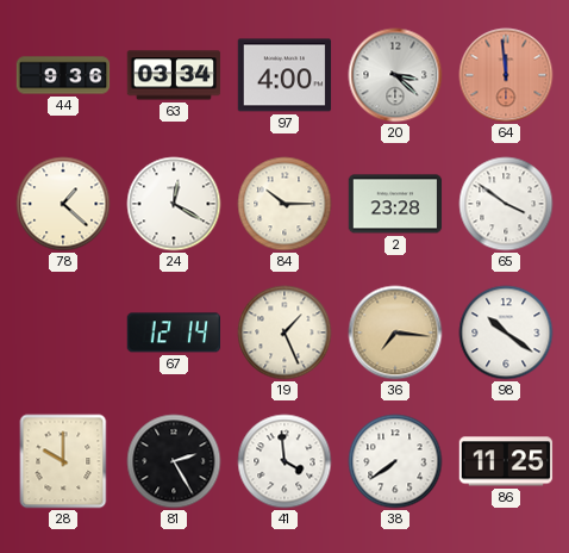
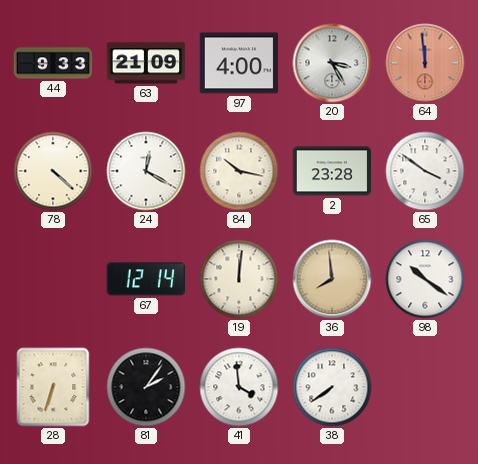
44: 9:36 -> 9:33 (53, 63)
63: 03:34 -> 21:09 (146, 63)
20: 3:22 -> 3:25 (332, 63)
78: 1:22 -> 4:22 (53, 171)
84: 10:15 -> 10:17 (239, 171)
19: 1:26 -> 12:01 (239, 279)
36: 7:16 -> 7:59 (332, 279)
28: 10:00 -> 6:33 (53, 387)
81: 2:25 -> 2:06 (146, 387)
86: 11:25 -> none (506, 461)
